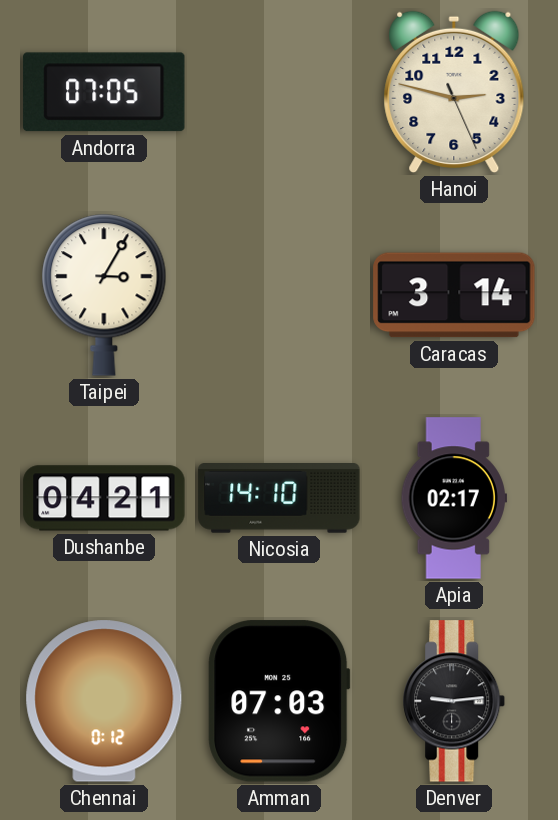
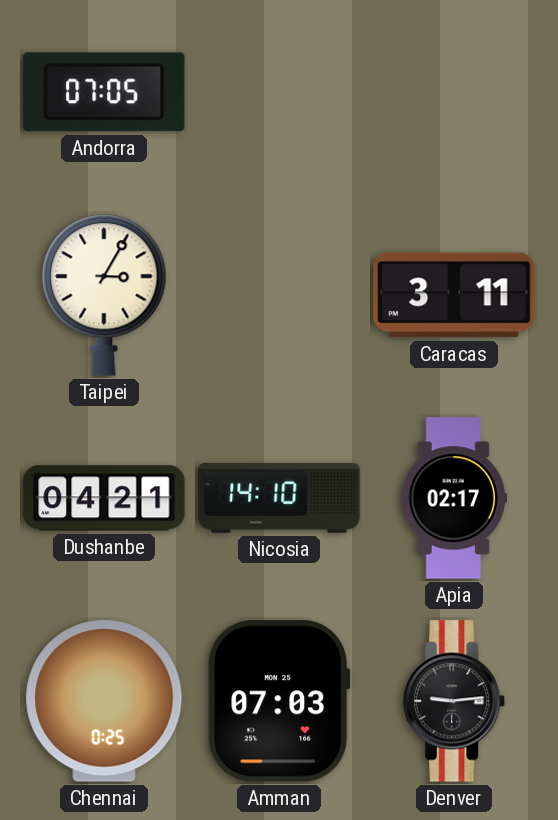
Hanoi: 2:47 -> none (454, 92)
Caracas: 3:14 -> 3:11 (454, 295)
Chennai: 0:12 -> 0:25 (104, 701)
